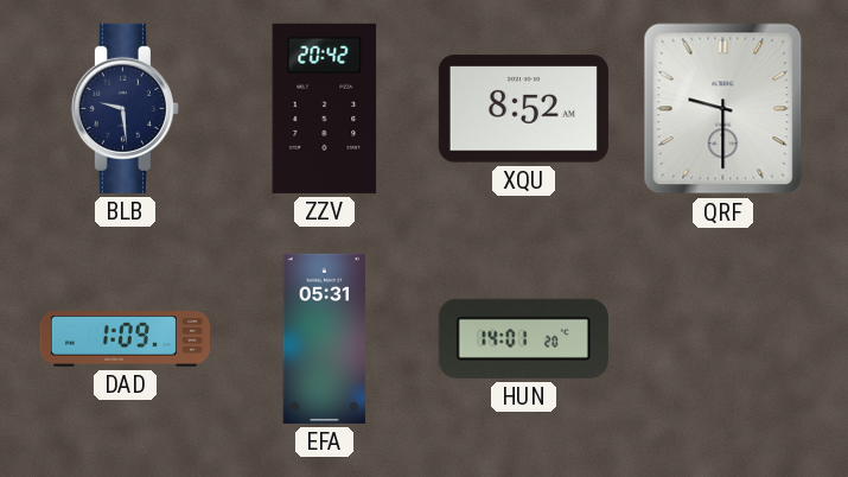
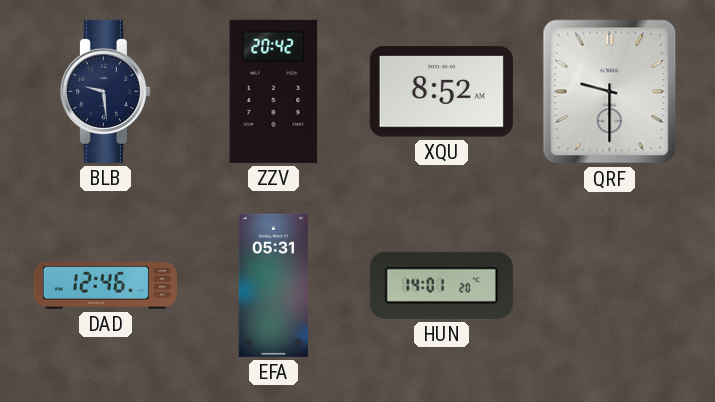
DAD: 1:09 -> 12:46 (105, 286)
